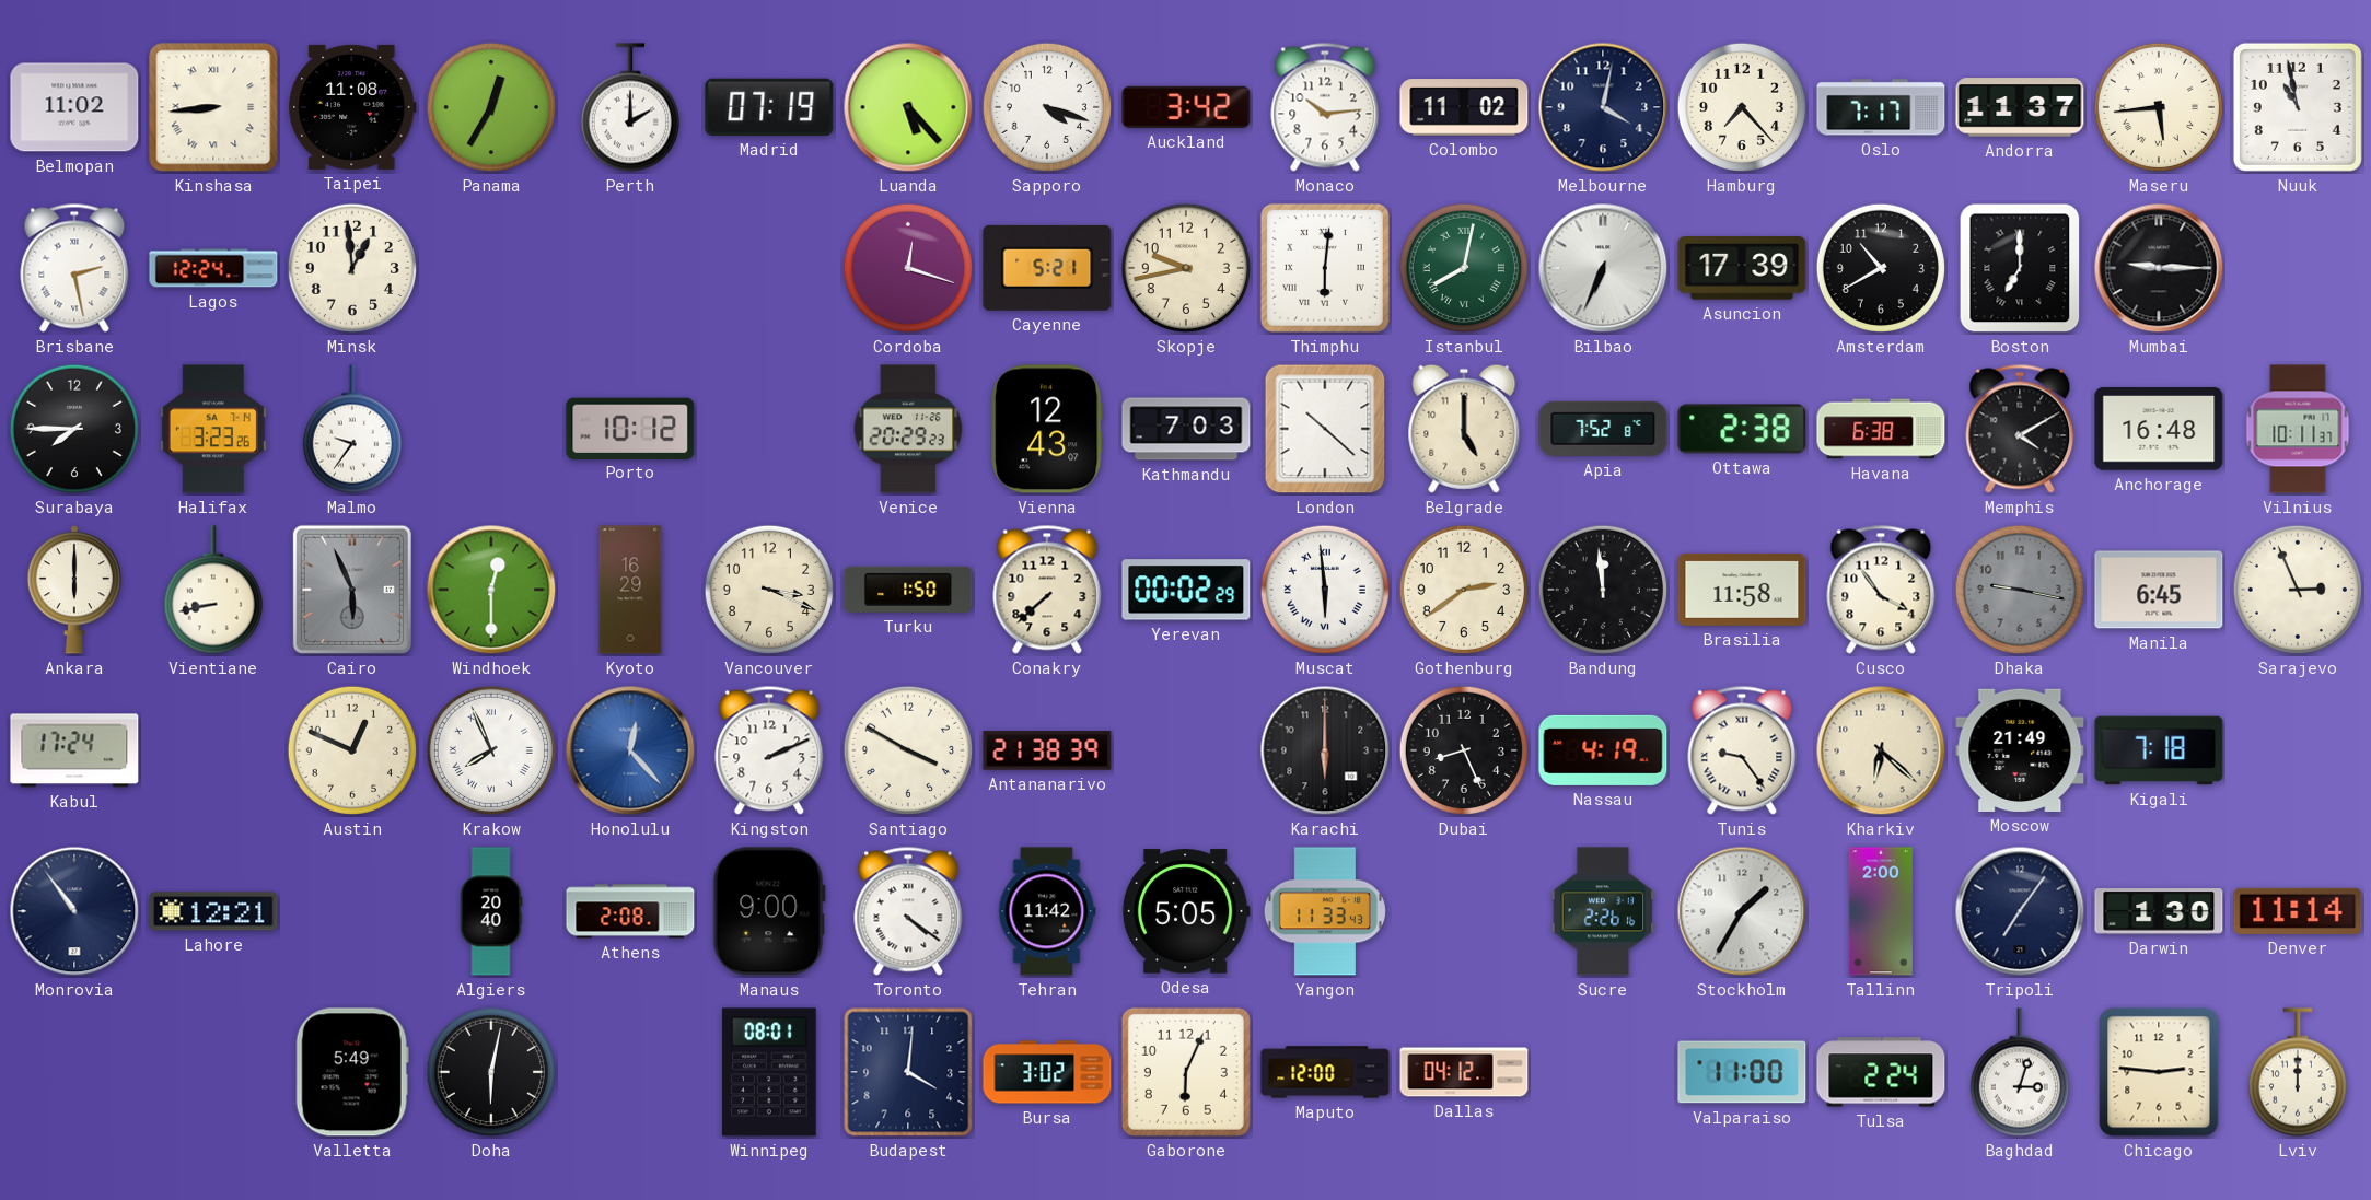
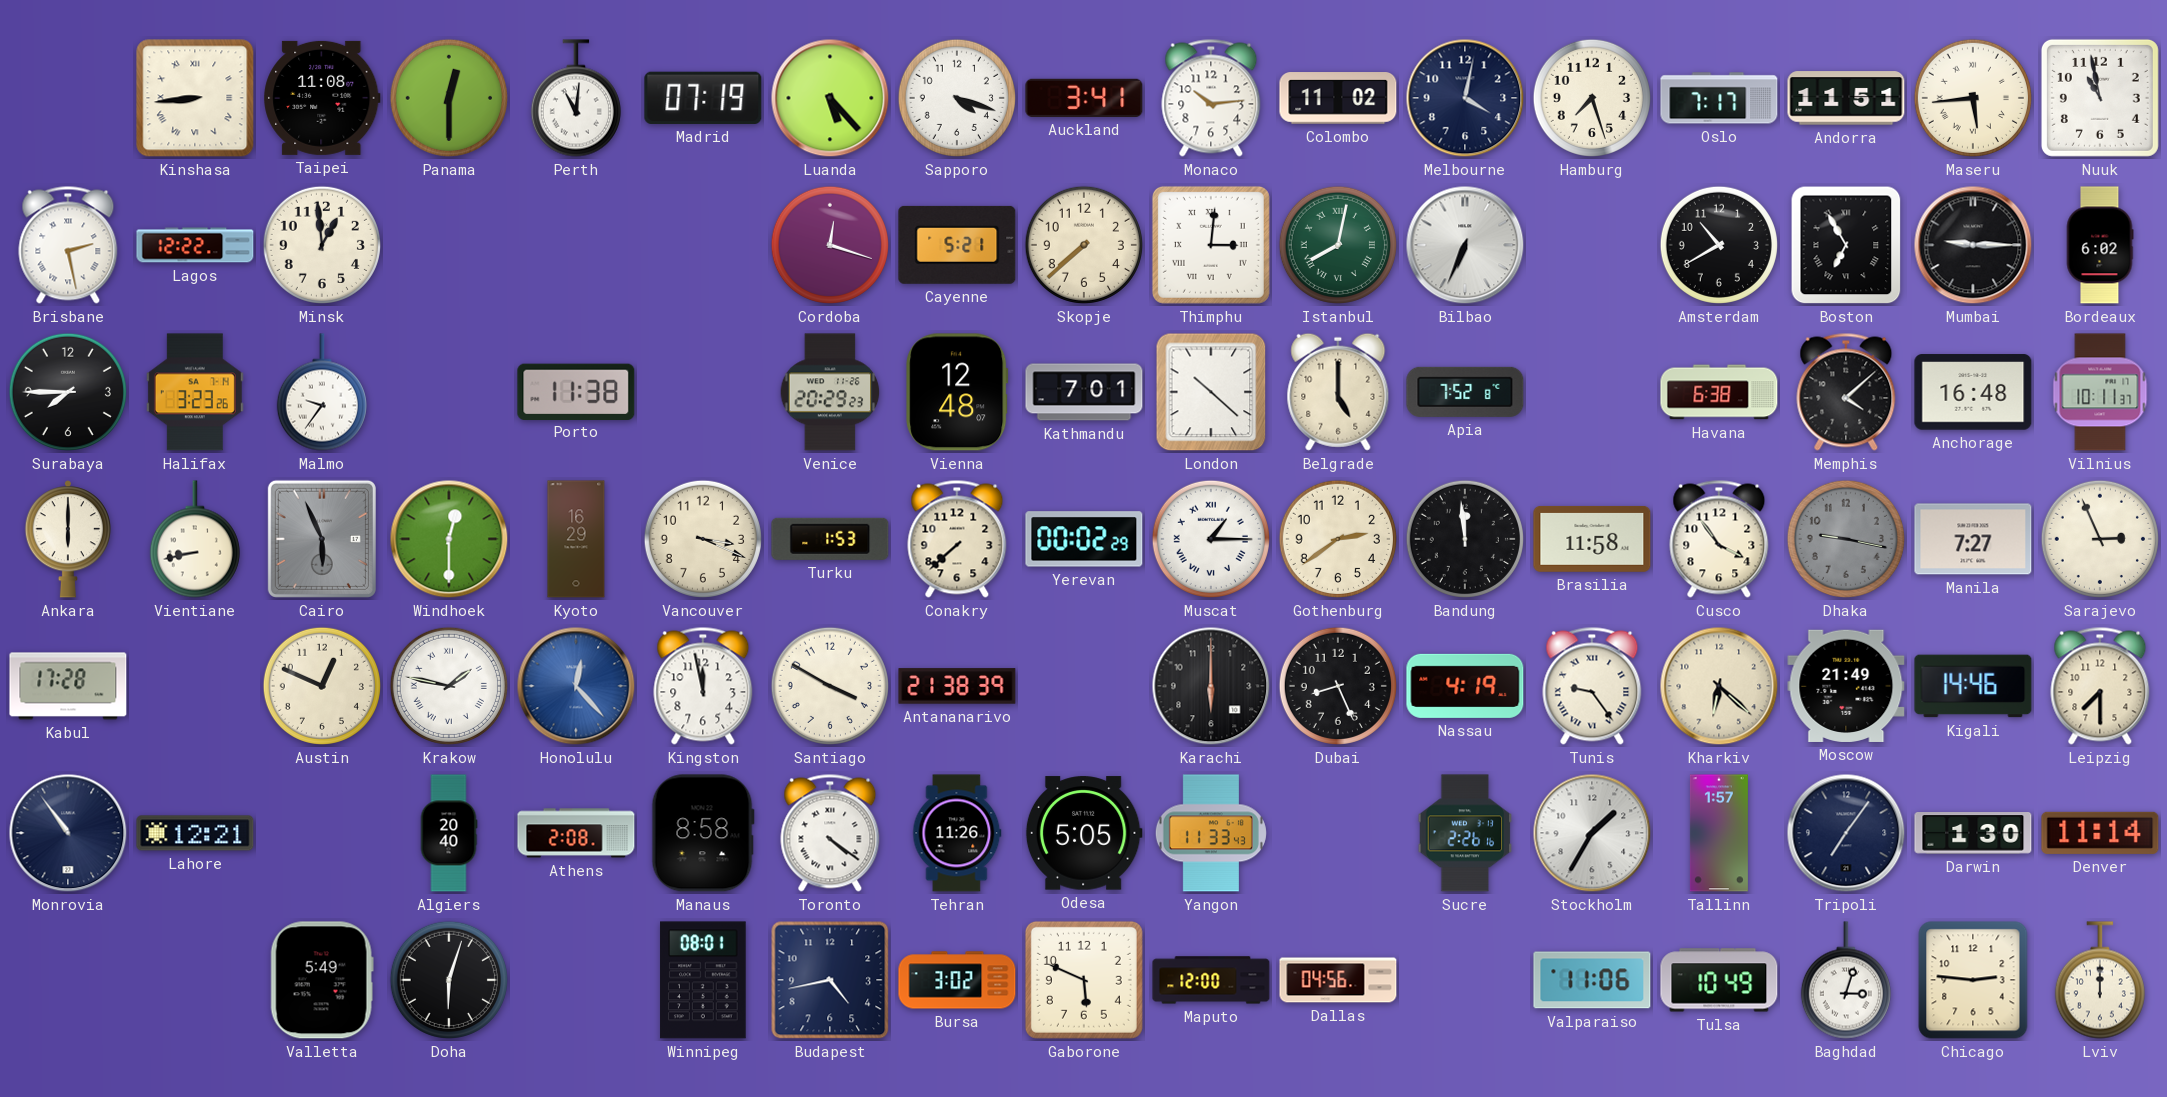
Belmopan: 11:02 -> none (74, 107)
Panama: 12:35 -> 12:30 (449, 98)
Perth: 2:00 -> 11:01 (576, 98)
Auckland: 3:42 -> 3:41 (1084, 98)
Hamburg: 7:23 -> 7:27 (1592, 98)
Andorra: 11:37 -> 11:51 (1846, 98)
Lagos: 12:24 -> 12:22 (195, 245)
Skopje: 9:43 -> 7:38 (1084, 245)
Thimphu: 6:01 -> 3:01 (1211, 245)
Asuncion: 17:39 -> none (1742, 268)
Boston: 7:00 -> 6:55 (1846, 245)
Bordeaux: none -> 6:02 (2100, 245)
Porto: 10:12 -> 11:38 (576, 391)
Vienna: 12:43 -> 12:48 (957, 392)
Kathmandu: 7:03 -> 7:01 (1084, 392)
Ottawa: 2:38 -> none (1742, 429)
Memphis: 4:10 -> 4:08 (1846, 392)
Turku: 1:50 -> 1:53 (830, 539)
Muscat: 5:59 -> 1:15 (1211, 539)
Manila: 6:45 -> 7:27 (1973, 539)
Kabul: 17:24 -> 17:28 (68, 686)
Krakow: 7:56 -> 1:47 (449, 686)
Kingston: 2:11 -> 11:58 (703, 686)
Kigali: 7:18 -> 14:46 (1973, 686)
Leipzig: none -> 7:30 (2100, 686)
Manaus: 9:00 -> 8:58 (703, 833)
Tehran: 11:42 -> 11:26 (957, 833)
Tallinn: 2:00 -> 1:57 (1719, 833)
Doha: 6:02 -> 6:03 (449, 980)
Budapest: 4:01 -> 4:43 (830, 980)
Gaborone: 6:04 -> 5:49 (1084, 980)
Dallas: 04:12 -> 04:56 (1338, 980)
Valparaiso: 11:00 -> 11:06 (1592, 980)
Tulsa: 2:24 -> 10:49 (1719, 980)
